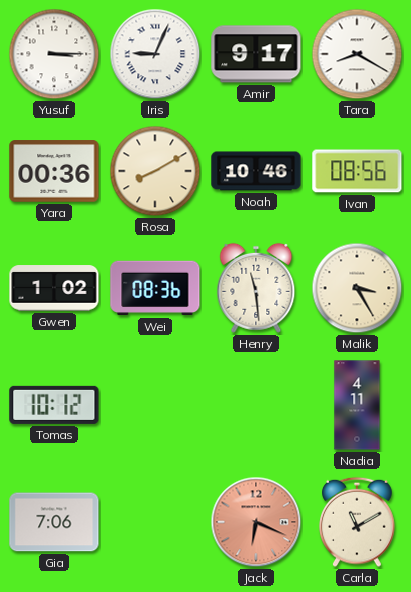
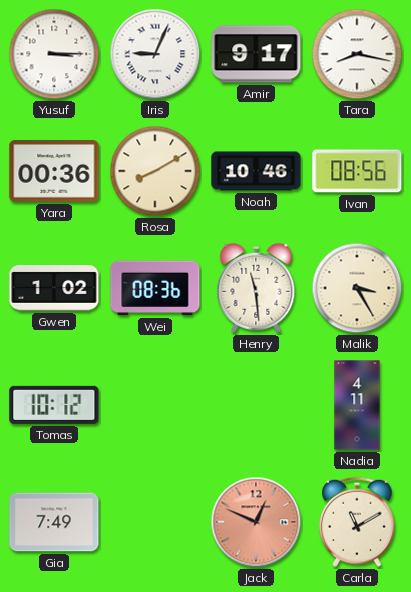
Tara: 8:20 -> 8:17 (357, 54)
Gia: 7:06 -> 7:49 (54, 522)
Jack: 6:19 -> 12:49 (256, 522)
